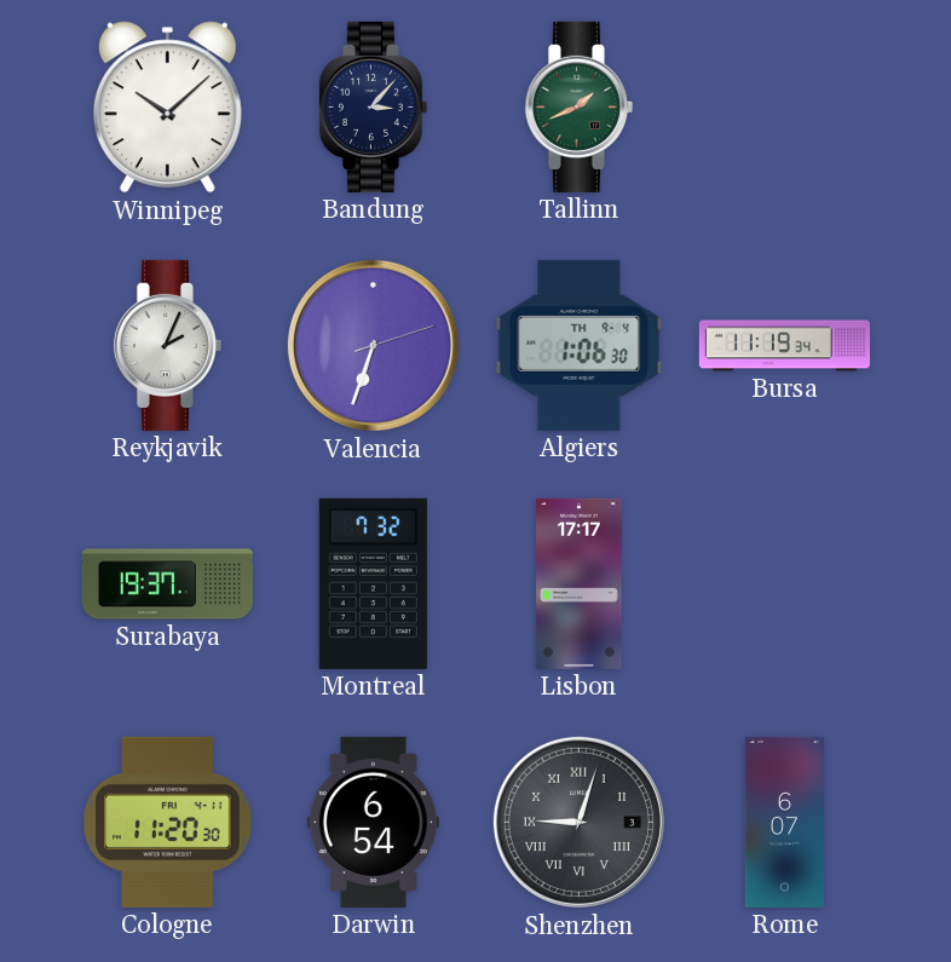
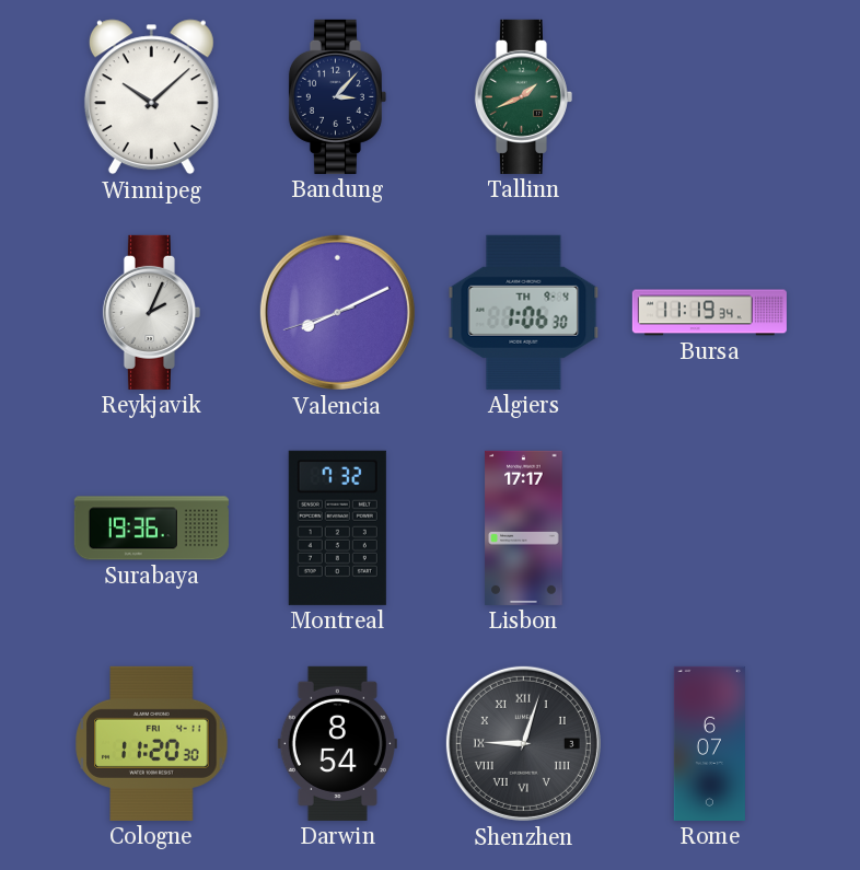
Valencia: 6:33 -> 8:10 (337, 312)
Surabaya: 19:37 -> 19:36 (151, 529)
Darwin: 6:54 -> 8:54 (337, 743)
